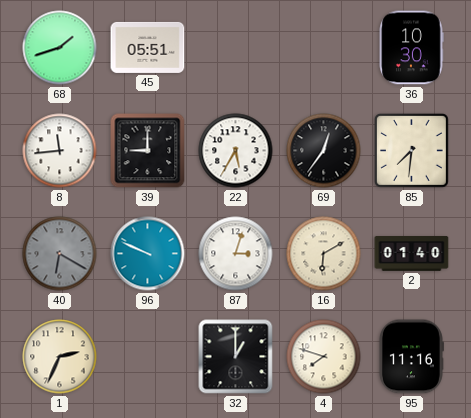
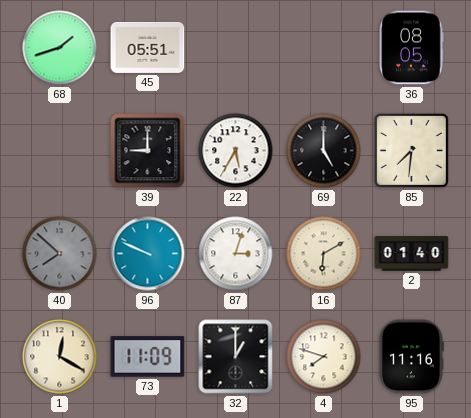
36: 10:30 -> 08:05 (411, 48)
8: 11:44 -> none (60, 151)
69: 12:36 -> 5:00 (324, 151)
40: 6:20 -> 7:52 (60, 254)
1: 2:34 -> 12:20 (60, 357)
73: none -> 11:09 (148, 357)
